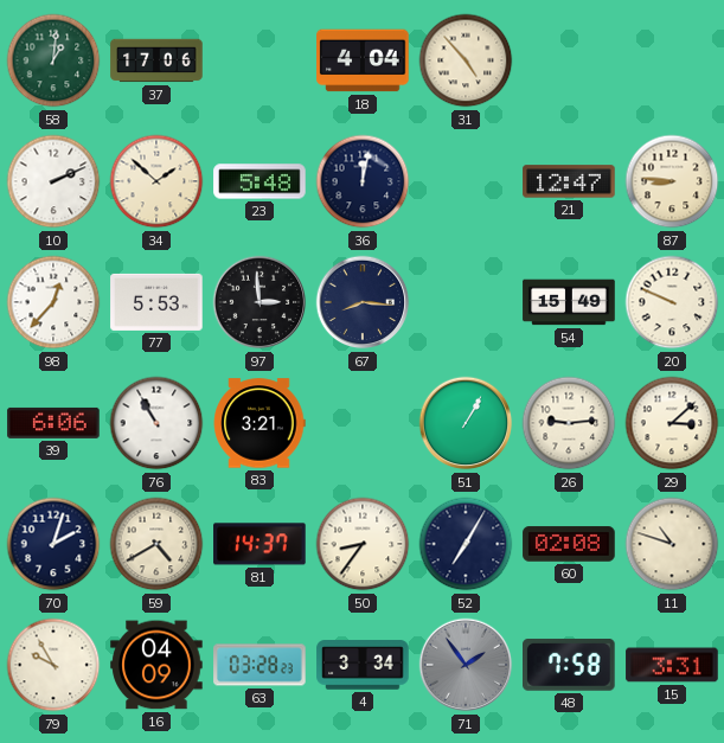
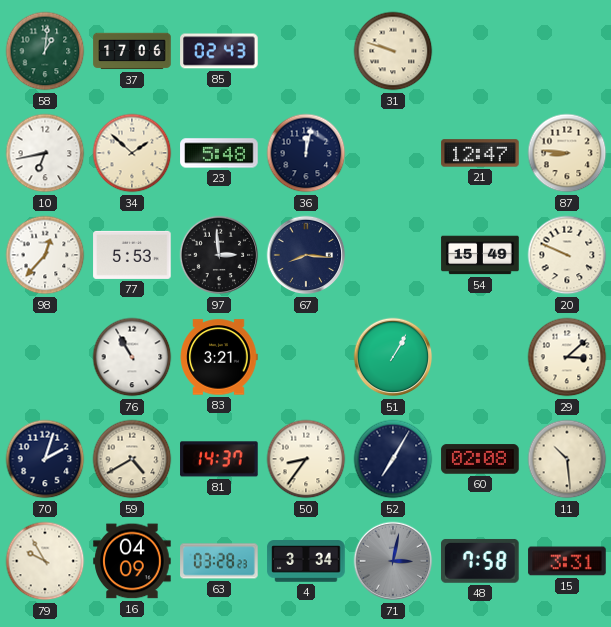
85: none -> 02:43 (219, 51)
18: 4:04 -> none (363, 60)
31: 4:53 -> 9:48 (393, 51)
10: 2:11 -> 6:43 (45, 153)
39: 6:06 -> none (53, 423)
26: 9:14 -> none (569, 423)
11: 10:48 -> 10:29 (567, 459)
71: 1:54 -> 3:02 (393, 561)
